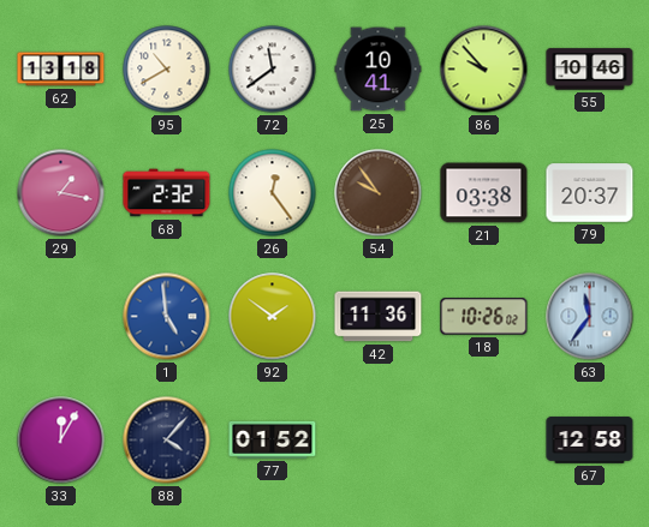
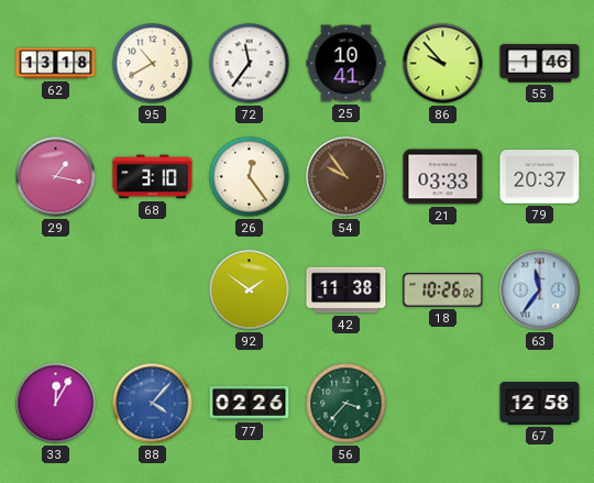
72: 11:39 -> 11:36 (250, 64)
55: 10:46 -> 1:46 (540, 64)
68: 2:32 -> 3:10 (153, 177)
21: 03:38 -> 03:33 (443, 177)
1: 4:59 -> none (167, 317)
42: 11:36 -> 11:38 (346, 290)
88 dial: navy -> blue (153, 404)
77: 01:52 -> 02:26 (250, 403)
56: none -> 3:37 (346, 404)
